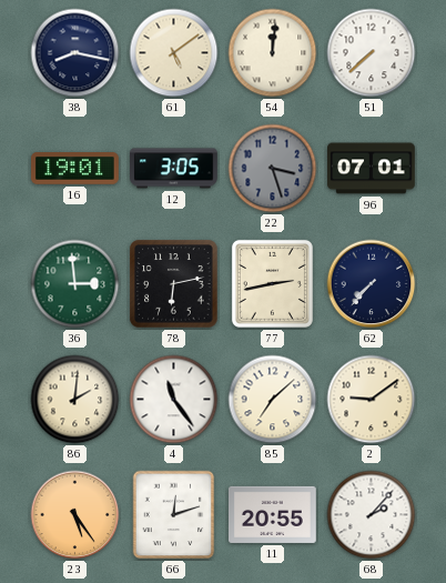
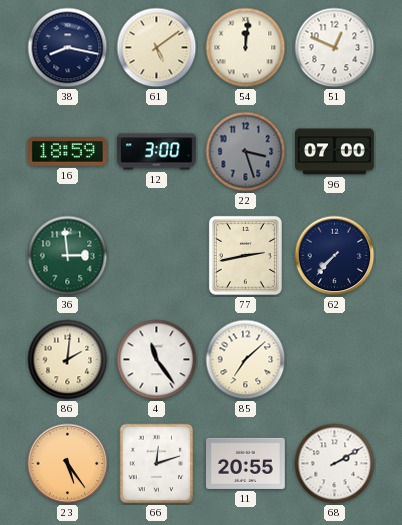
51: 7:38 -> 12:49 (335, 48)
16: 19:01 -> 18:59 (68, 152)
12: 3:05 -> 3:00 (157, 152)
96: 07:01 -> 07:00 (335, 152)
78: 6:13 -> none (174, 284)
2: 9:09 -> none (372, 400)
68: 2:07 -> 2:10 (335, 464)
